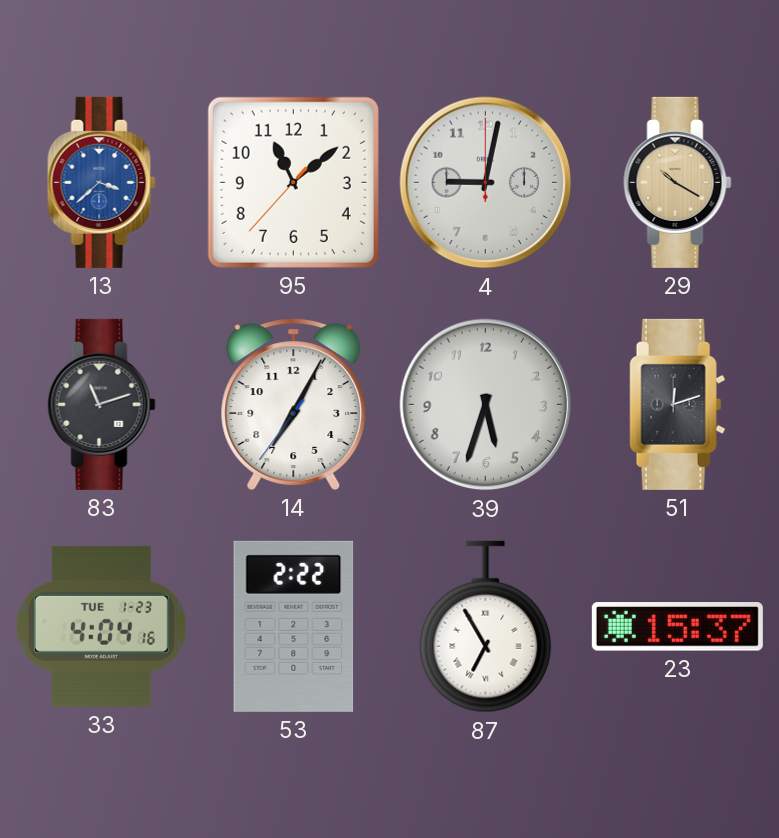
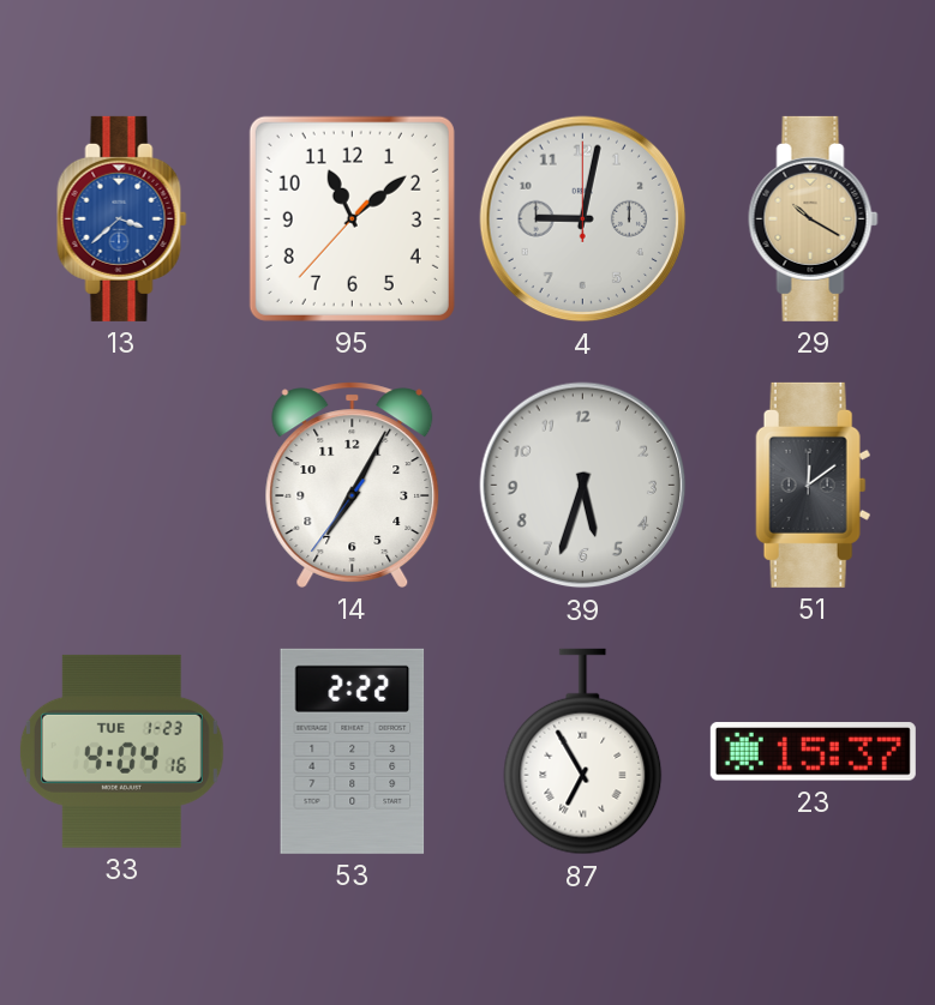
83: 11:12 -> none (102, 404)
51: 12:12 -> 12:09 (814, 485)
